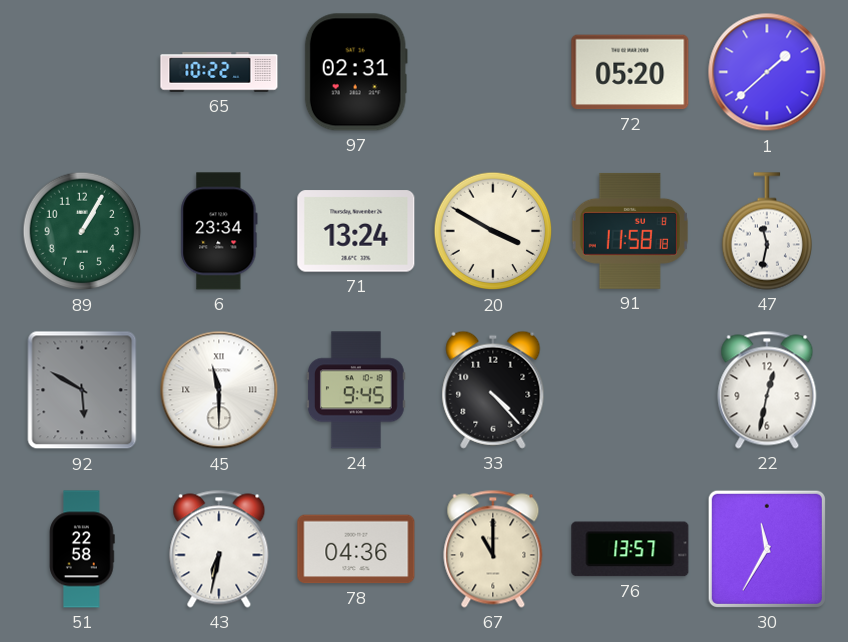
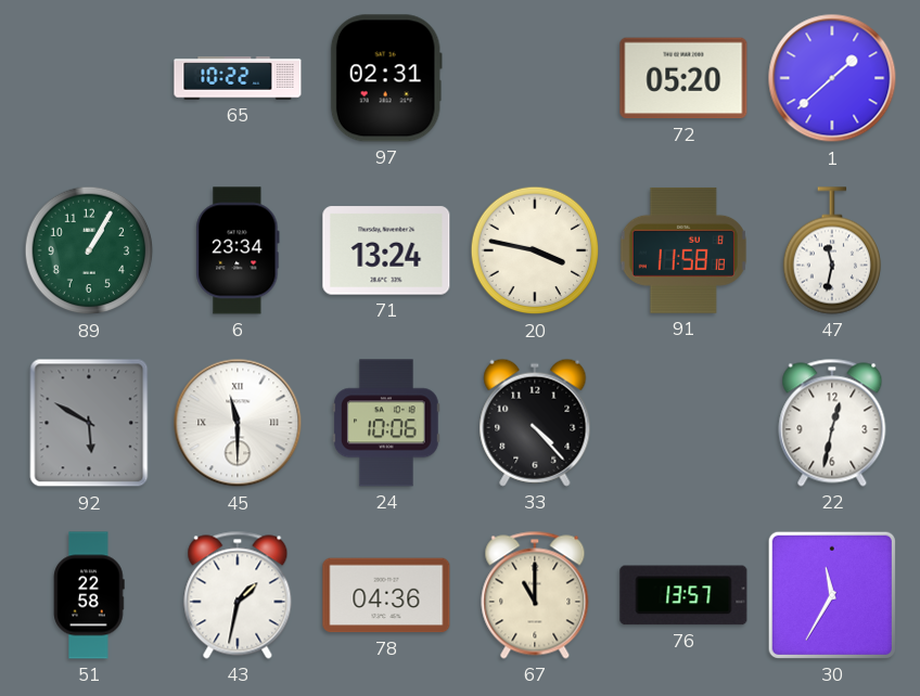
20: 3:50 -> 3:47 (535, 250)
24: 9:45 -> 10:06 (386, 423)
43: 6:32 -> 1:32 (238, 595)
